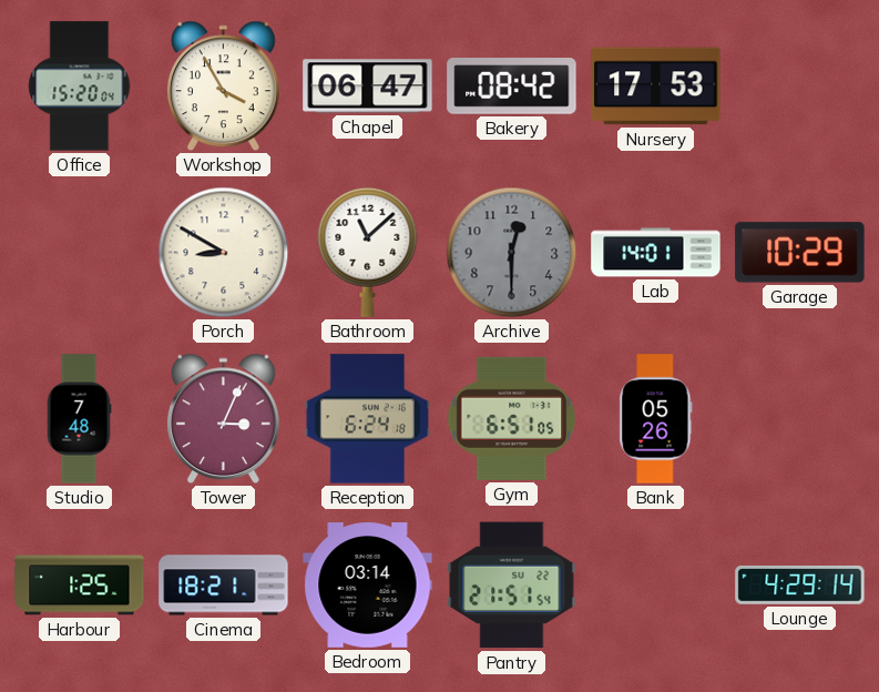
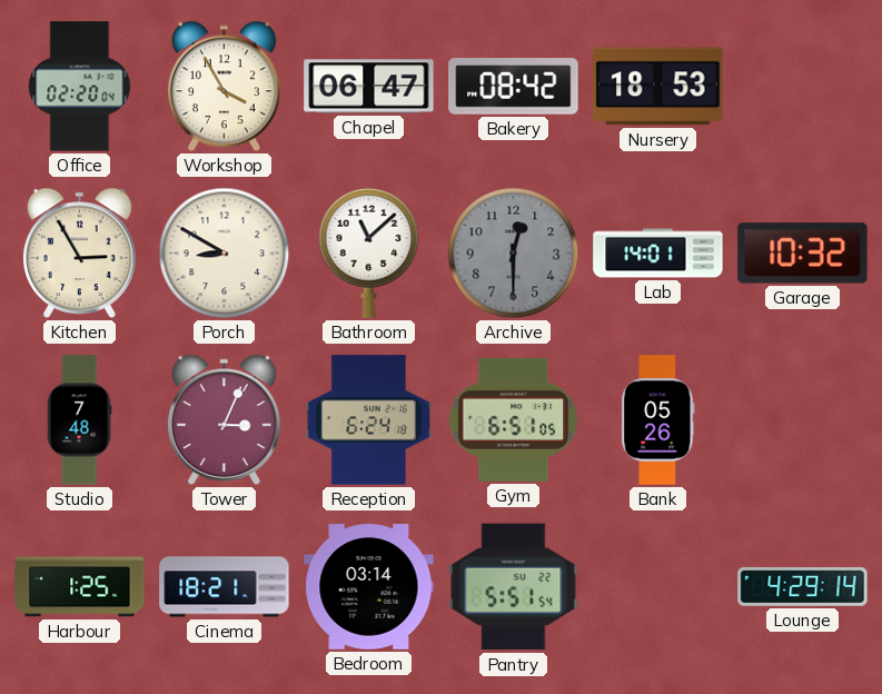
Office: 15:20 -> 02:20 (80, 87)
Nursery: 17:53 -> 18:53 (658, 87)
Kitchen: none -> 2:55 (80, 254)
Garage: 10:29 -> 10:32 (803, 254)
Pantry: 21:51 -> 5:51 (514, 587)
